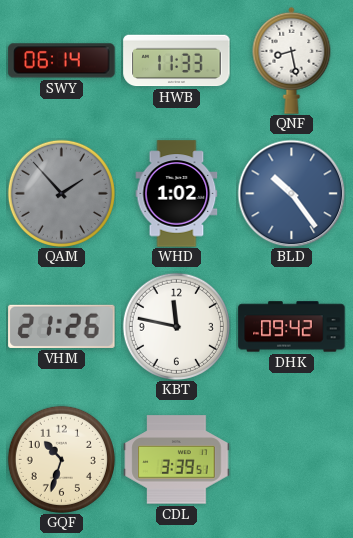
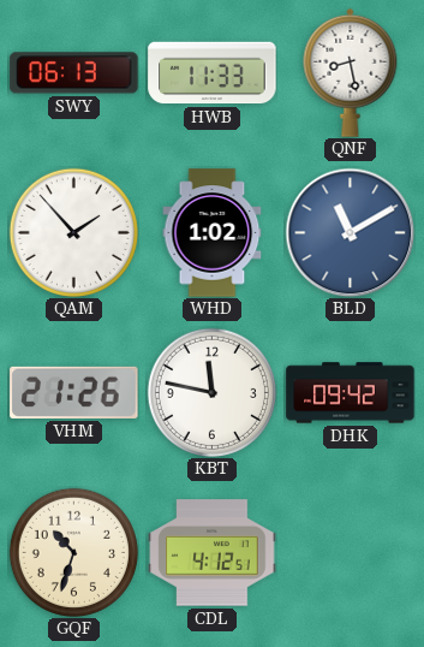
SWY: 06:14 -> 06:13 (74, 73)
QAM dial: grey -> white (73, 232)
BLD: 10:24 -> 11:10 (350, 232)
CDL: 3:39 -> 4:12 (213, 553)
